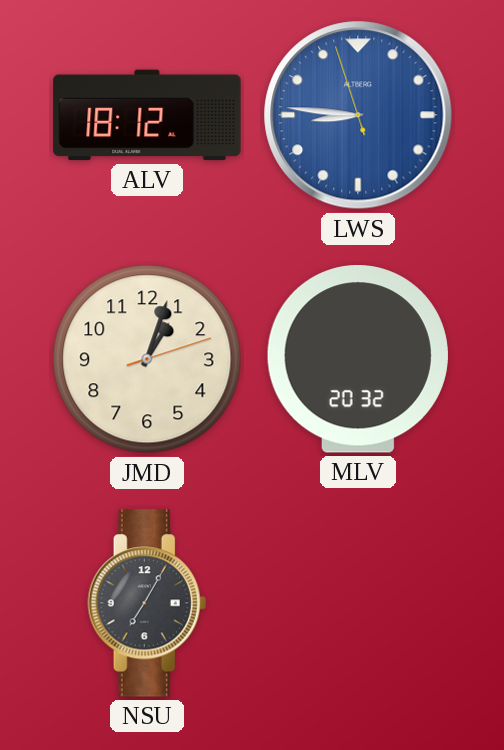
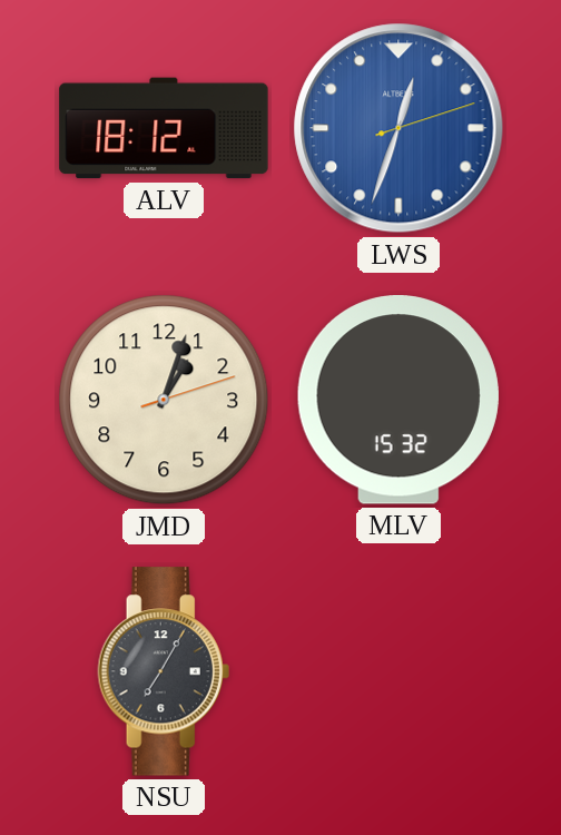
LWS: 8:45 -> 12:33 (398, 128)
MLV: 20:32 -> 15:32 (398, 401)
